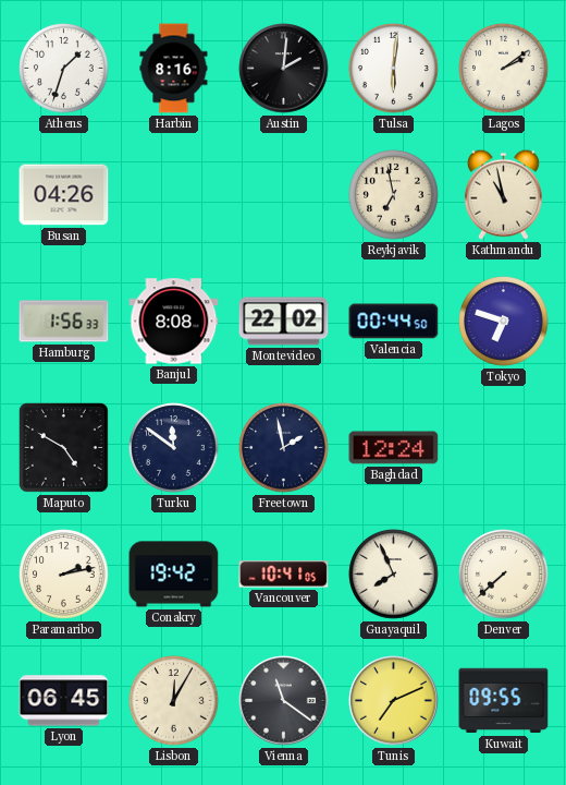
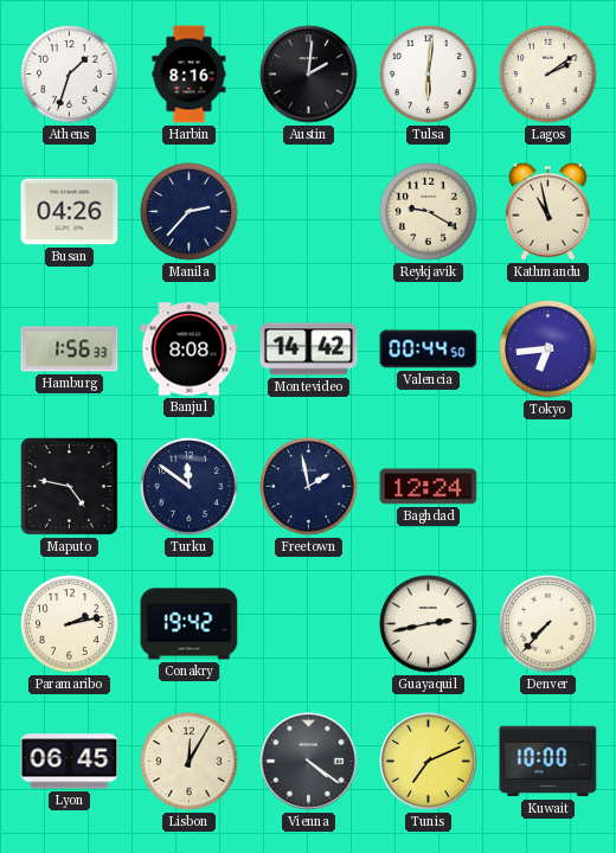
Manila: none -> 2:37 (190, 212)
Reykjavik: 6:58 -> 9:20 (429, 212)
Montevideo: 22:02 -> 14:42 (309, 349)
Tokyo: 6:48 -> 6:44 (548, 349)
Maputo: 4:50 -> 4:47 (69, 486)
Vancouver: 10:41 -> none (284, 575)
Guayaquil: 7:56 -> 2:43 (429, 624)
Denver: 7:38 -> 7:37 (548, 624)
Vienna: 11:21 -> 4:21 (309, 762)
Kuwait: 09:55 -> 10:00 (548, 762)
